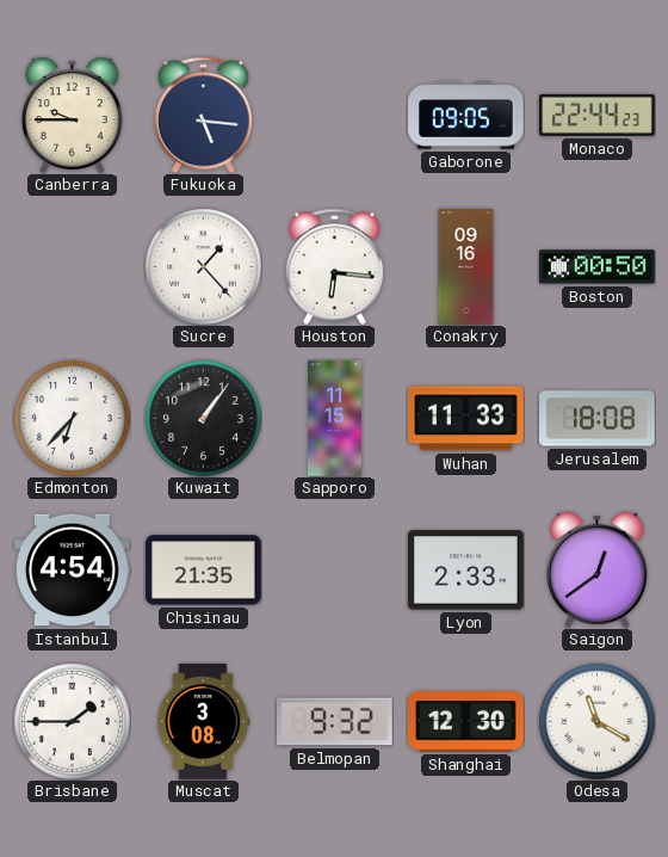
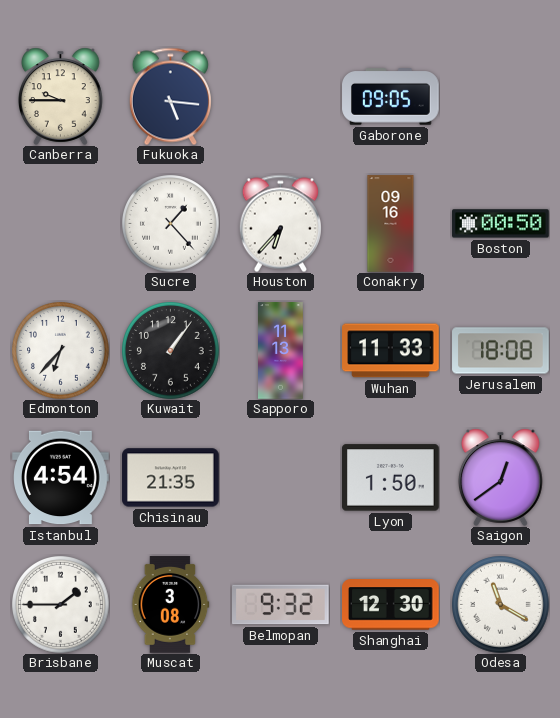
Monaco: 22:44 -> none (598, 115)
Houston: 6:16 -> 6:37 (280, 223)
Sapporo: 11:15 -> 11:13 (281, 351)
Lyon: 2:33 -> 1:50 (391, 478)
